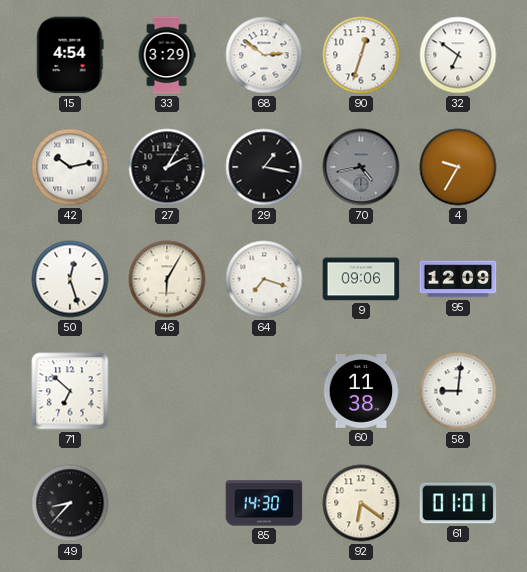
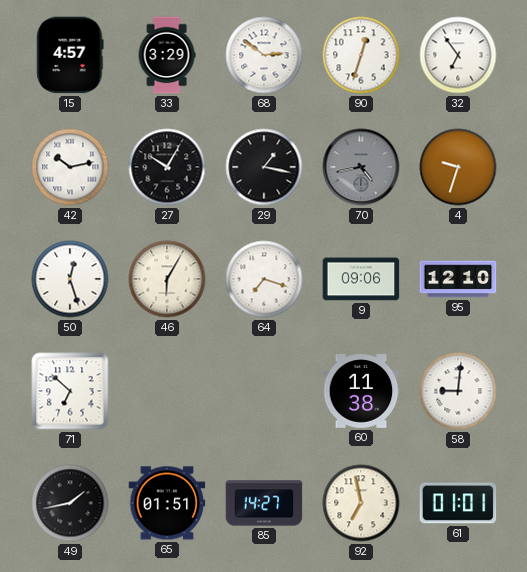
15: 4:54 -> 4:57 (70, 55)
32: 6:51 -> 6:54 (458, 55)
27: 2:05 -> 10:05 (167, 167)
4: 9:35 -> 9:33 (458, 167)
95: 12:09 -> 12:10 (458, 279)
49: 8:37 -> 1:43 (70, 503)
65: none -> 01:51 (167, 503)
85: 14:30 -> 14:27 (264, 503)
92: 6:21 -> 6:58 (361, 503)
